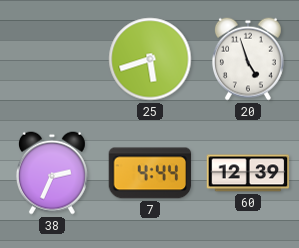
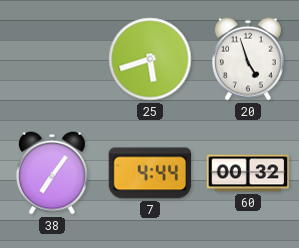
38: 2:34 -> 7:06 (52, 173)
60: 12:39 -> 00:32 (248, 173)
